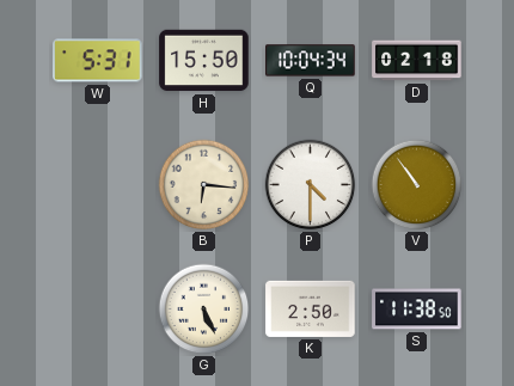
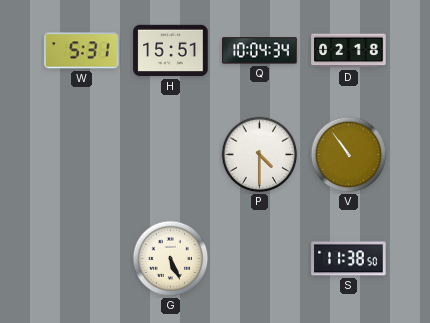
H: 15:50 -> 15:51 (171, 51)
B: 6:16 -> none (204, 185)
K: 2:50 -> none (311, 308)
